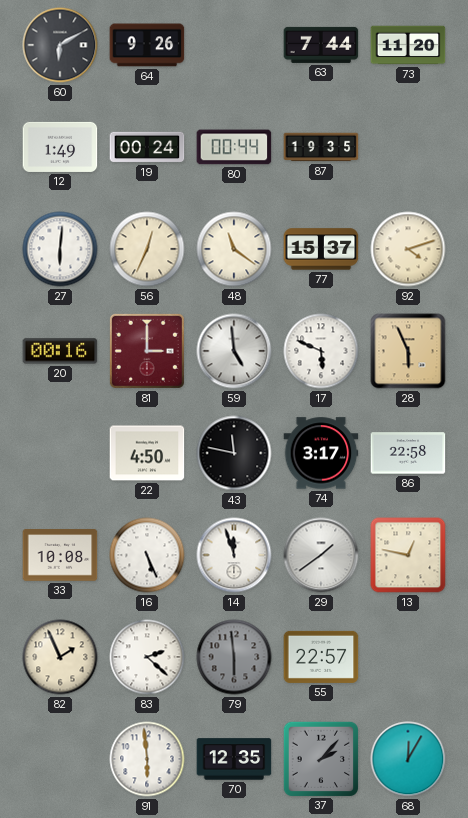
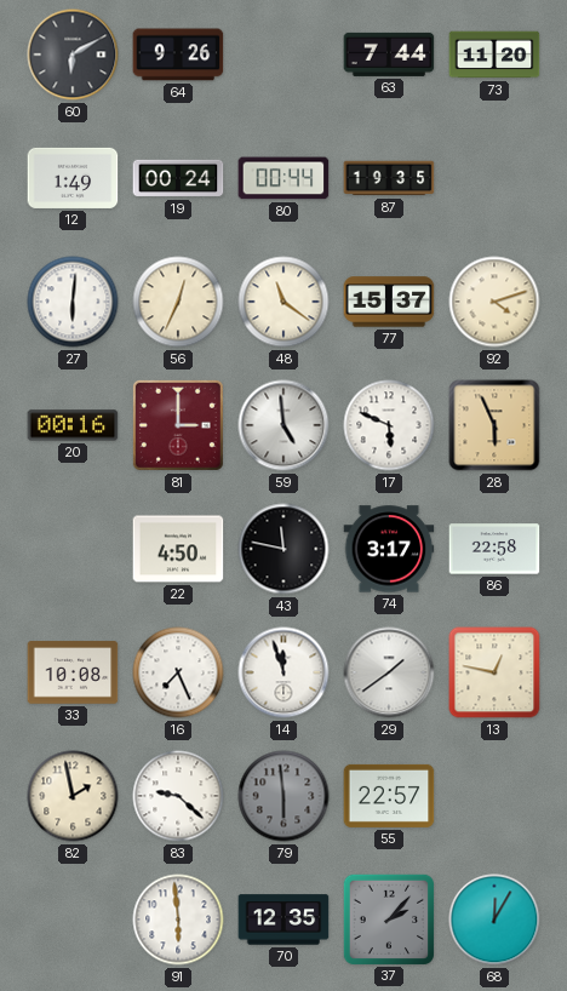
16: 5:26 -> 7:26 (178, 672)
82: 1:56 -> 1:58 (73, 796)
83: 2:22 -> 9:22 (178, 796)
